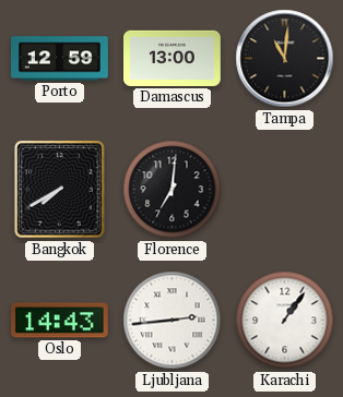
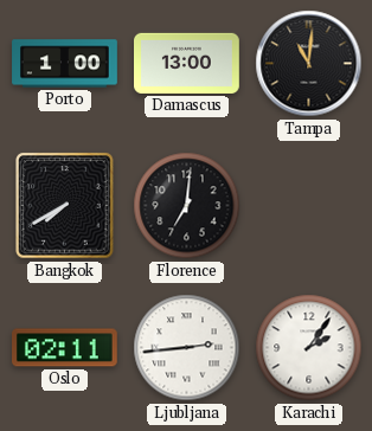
Porto: 12:59 -> 1:00 (65, 64)
Oslo: 14:43 -> 02:11 (65, 348)
Karachi: 1:06 -> 2:06 (309, 348)
